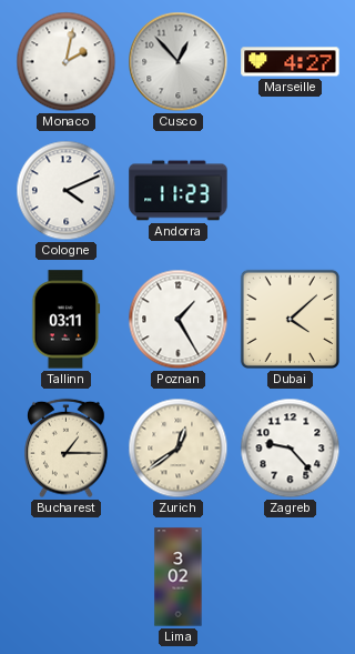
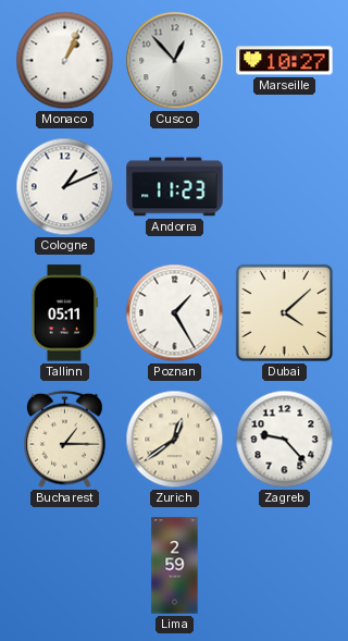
Monaco: 2:02 -> 1:04 (65, 61)
Marseille: 4:27 -> 10:27 (285, 61)
Cologne: 4:11 -> 1:11 (65, 187)
Tallinn: 03:11 -> 05:11 (65, 313)
Lima: 3:02 -> 2:59 (175, 566)
